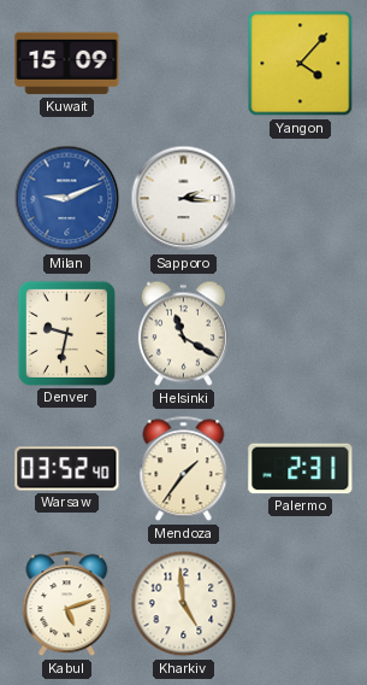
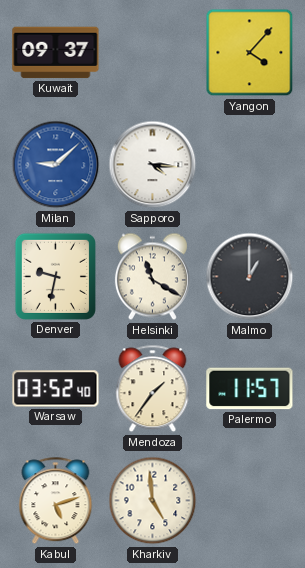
Kuwait: 15:09 -> 09:37 (56, 53)
Milan: 9:11 -> 9:08 (56, 165)
Sapporo: 2:16 -> 4:16 (153, 165)
Malmo: none -> 1:00 (250, 277)
Palermo: 2:31 -> 11:57 (250, 389)
